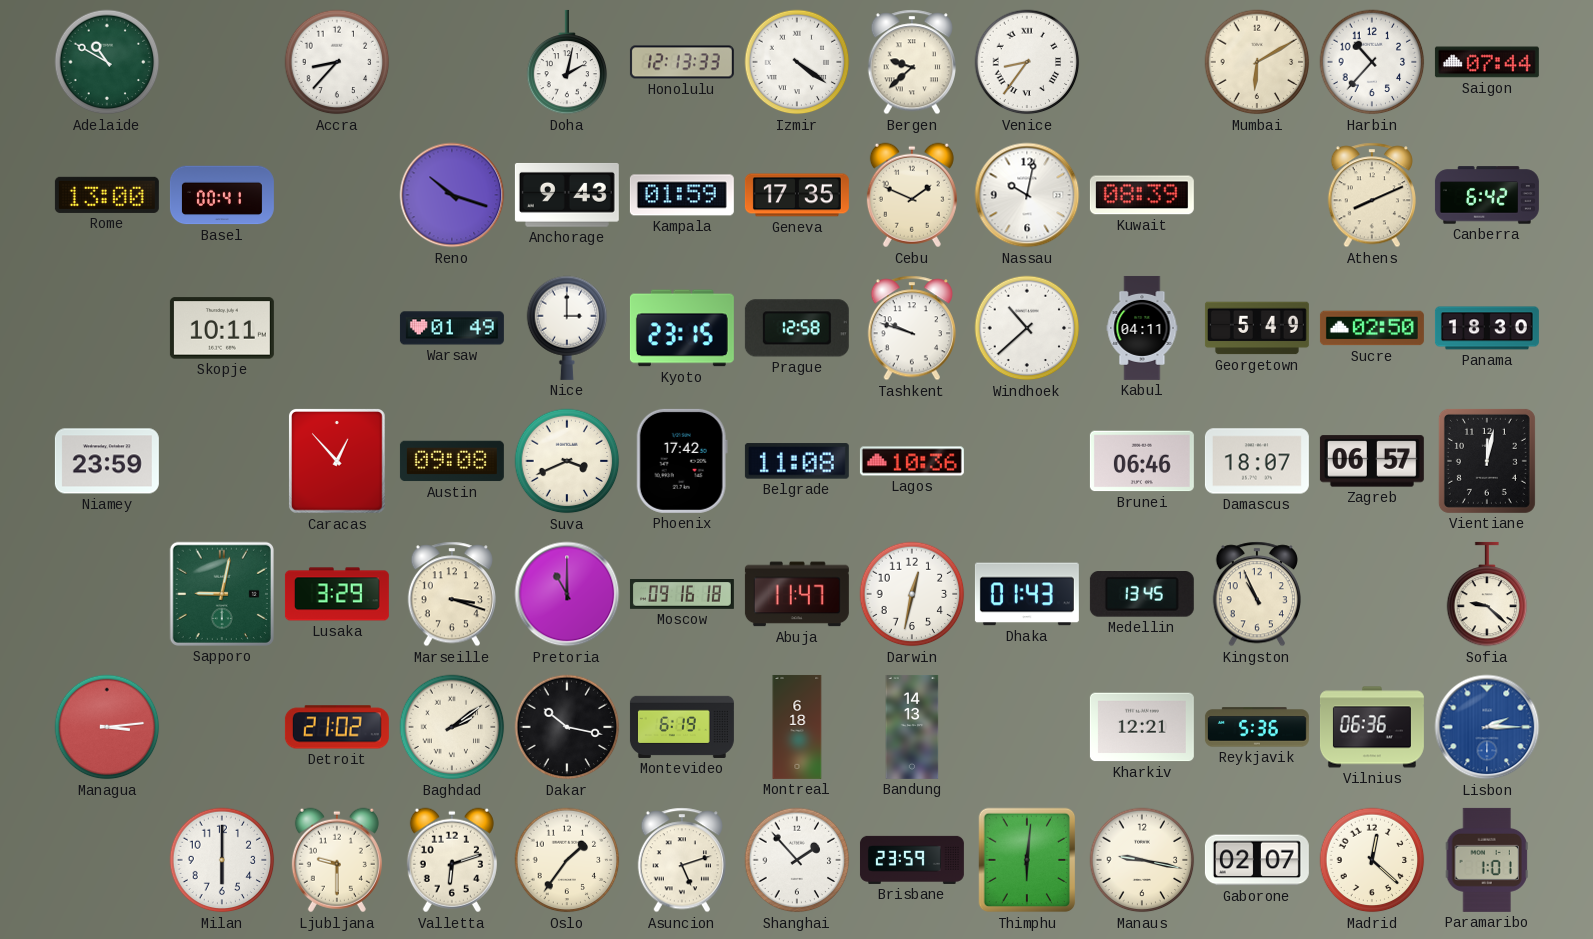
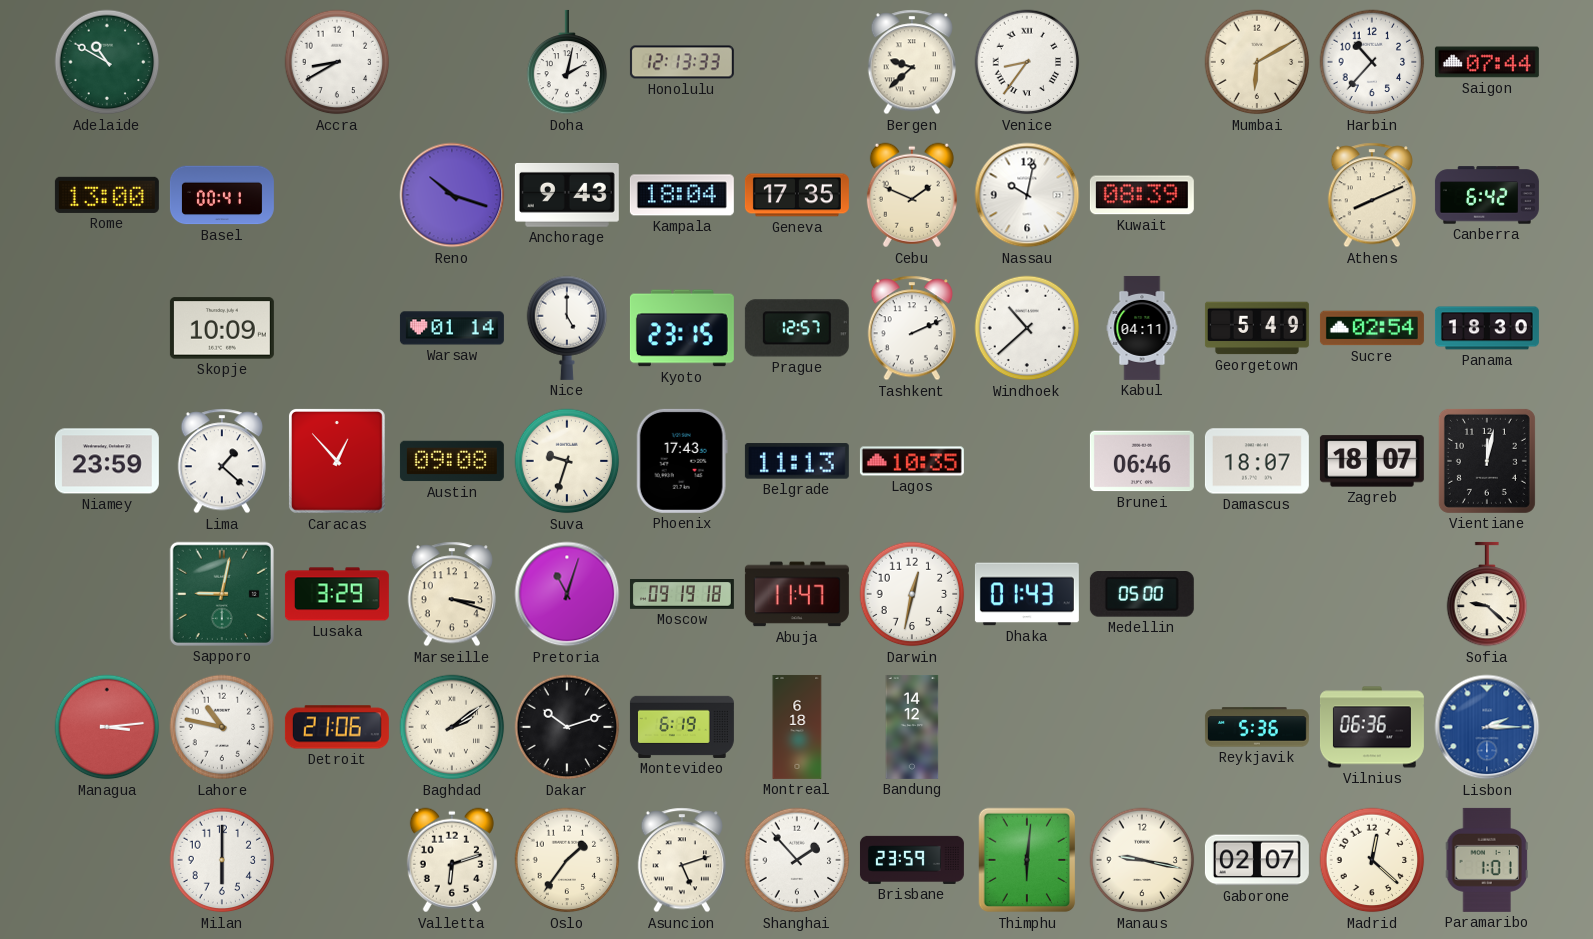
Accra: 8:37 -> 8:40 (337, 62)
Izmir: 4:21 -> none (797, 62)
Kampala: 01:59 -> 18:04 (682, 195)
Skopje: 10:11 -> 10:09 (222, 328)
Warsaw: 01:49 -> 01:14 (452, 328)
Nice: 3:00 -> 5:00 (567, 328)
Prague: 12:58 -> 12:57 (797, 328)
Tashkent: 9:48 -> 2:11 (911, 328)
Sucre: 02:50 -> 02:54 (1372, 328)
Lima: none -> 1:22 (221, 461)
Suva: 3:41 -> 9:33 (567, 461)
Phoenix: 17:42 -> 17:43 (682, 461)
Belgrade: 11:08 -> 11:13 (797, 461)
Lagos: 10:36 -> 10:35 (912, 461)
Zagreb: 06:57 -> 18:07 (1372, 461)
Pretoria: 11:00 -> 11:03 (567, 594)
Moscow: 09:16 -> 09:19 (682, 595)
Medellin: 13:45 -> 05:00 (1142, 594)
Kingston: 10:56 -> none (1256, 594)
Lahore: none -> 10:47 (222, 727)
Detroit: 21:02 -> 21:06 (337, 727)
Dakar: 10:17 -> 10:12 (567, 727)
Bandung: 14:13 -> 14:12 (912, 727)
Kharkiv: 12:21 -> none (1142, 727)
Ljubljana: 9:30 -> none (337, 860)
